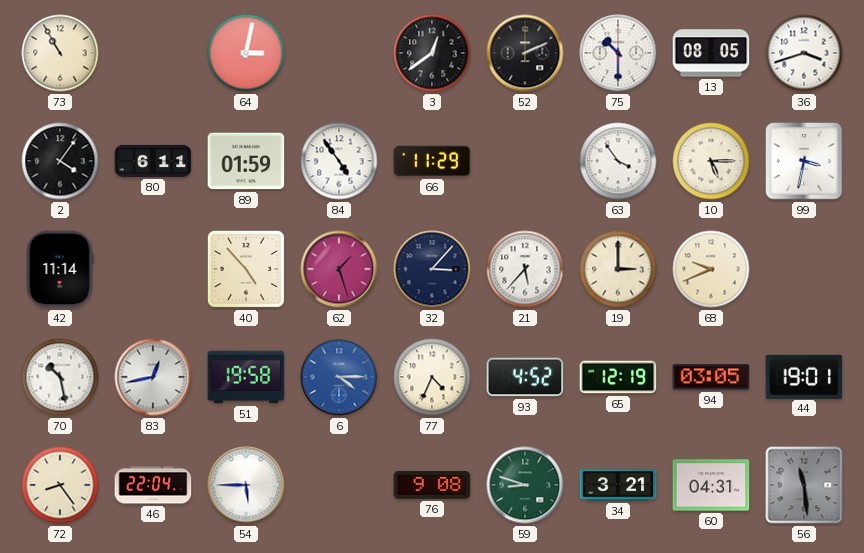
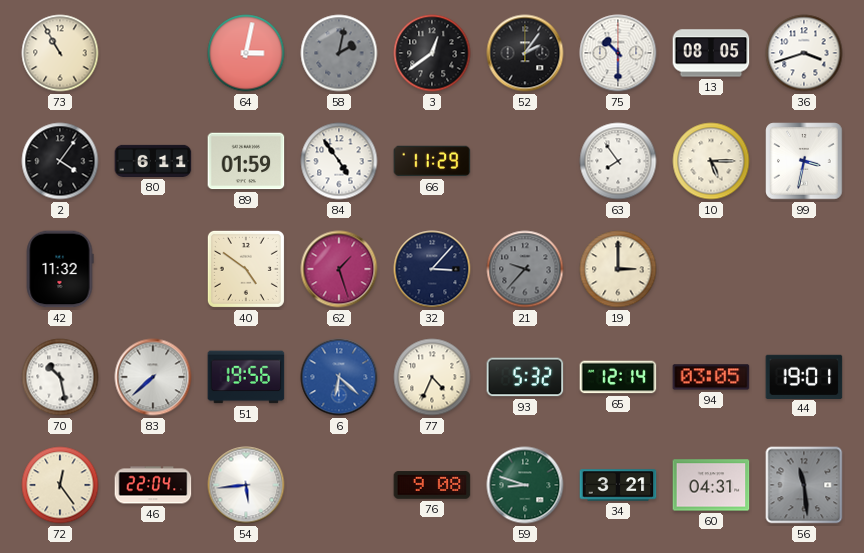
58: none -> 2:02 (339, 53)
52: 2:11 -> 2:06 (525, 53)
63: 3:54 -> 7:54 (618, 161)
42: 11:14 -> 11:32 (60, 269)
40: 4:53 -> 4:51 (246, 269)
21: 5:37 -> 9:37 (525, 269)
21 dial: white -> grey (525, 269)
68: 9:41 -> none (711, 269)
83: 12:43 -> 7:38 (153, 377)
51: 19:58 -> 19:56 (246, 377)
6: 4:15 -> 6:22 (339, 377)
93: 4:52 -> 5:32 (525, 377)
65: 12:19 -> 12:14 (618, 377)
72: 8:24 -> 12:24 (60, 485)
54: 5:45 -> 5:44 (246, 485)
